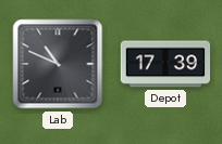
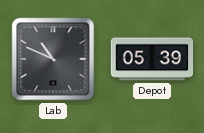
Depot: 17:39 -> 05:39 (152, 59)
